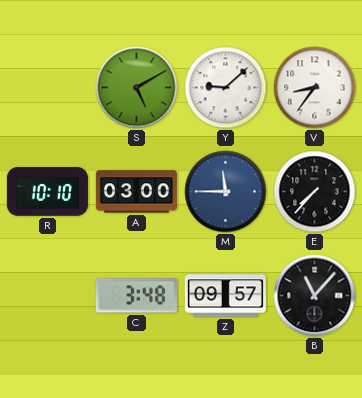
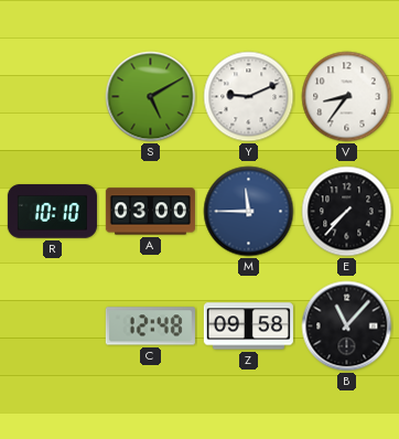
Y: 9:08 -> 9:11 (249, 97)
C: 3:48 -> 12:48 (150, 326)
Z: 09:57 -> 09:58 (248, 326)
